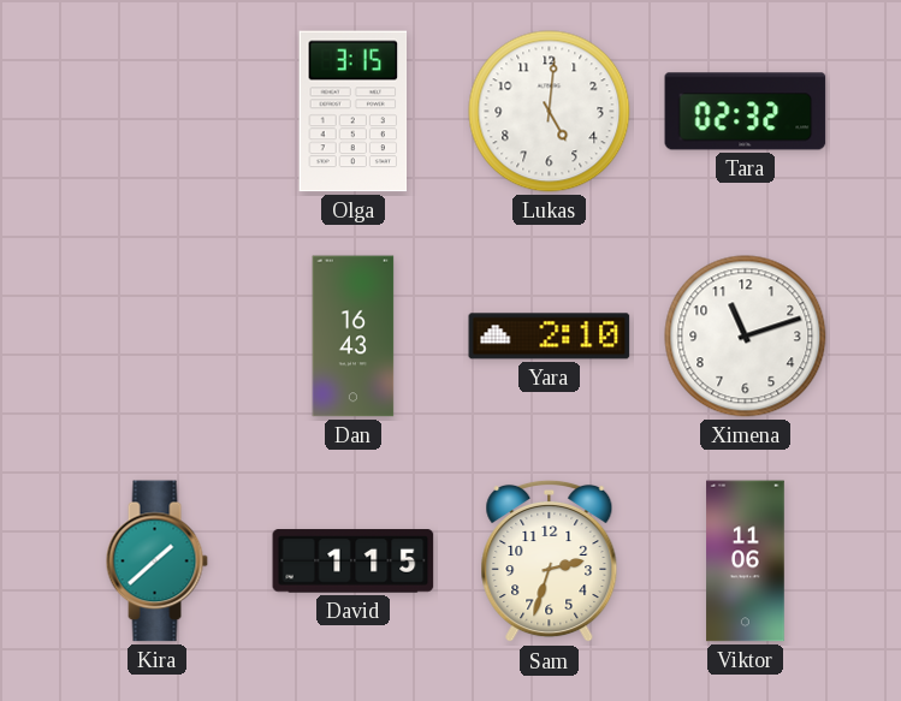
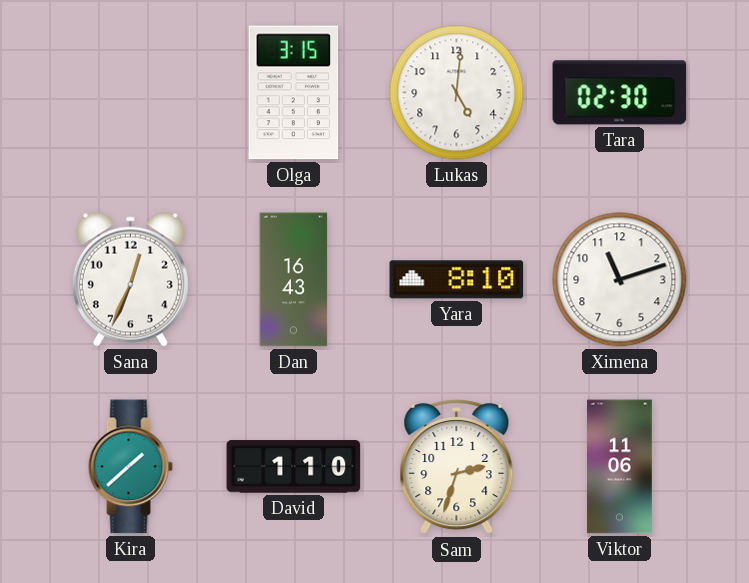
Tara: 02:32 -> 02:30 (620, 93)
Sana: none -> 12:34 (130, 279)
Yara: 2:10 -> 8:10 (457, 280)
David: 1:15 -> 1:10 (294, 467)
